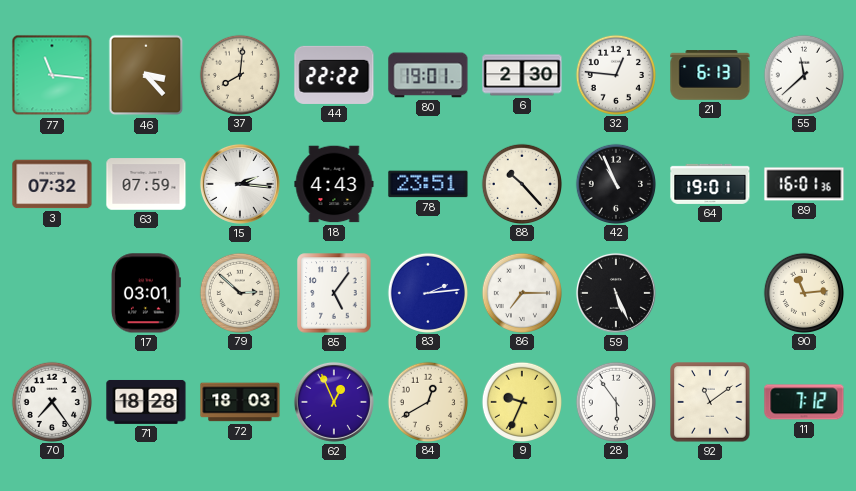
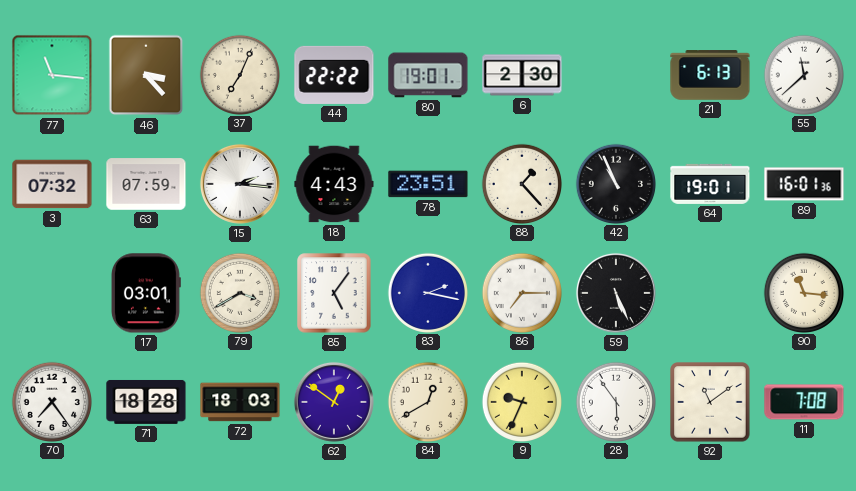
37: 8:01 -> 7:04 (239, 74)
32: 12:46 -> none (615, 74)
88: 10:23 -> 1:23 (521, 183)
79: 2:52 -> 3:40 (239, 292)
83: 2:14 -> 2:17 (427, 292)
90: 11:14 -> 11:16 (803, 292)
62: 12:56 -> 12:51 (334, 402)
11: 7:12 -> 7:08 (804, 402)
